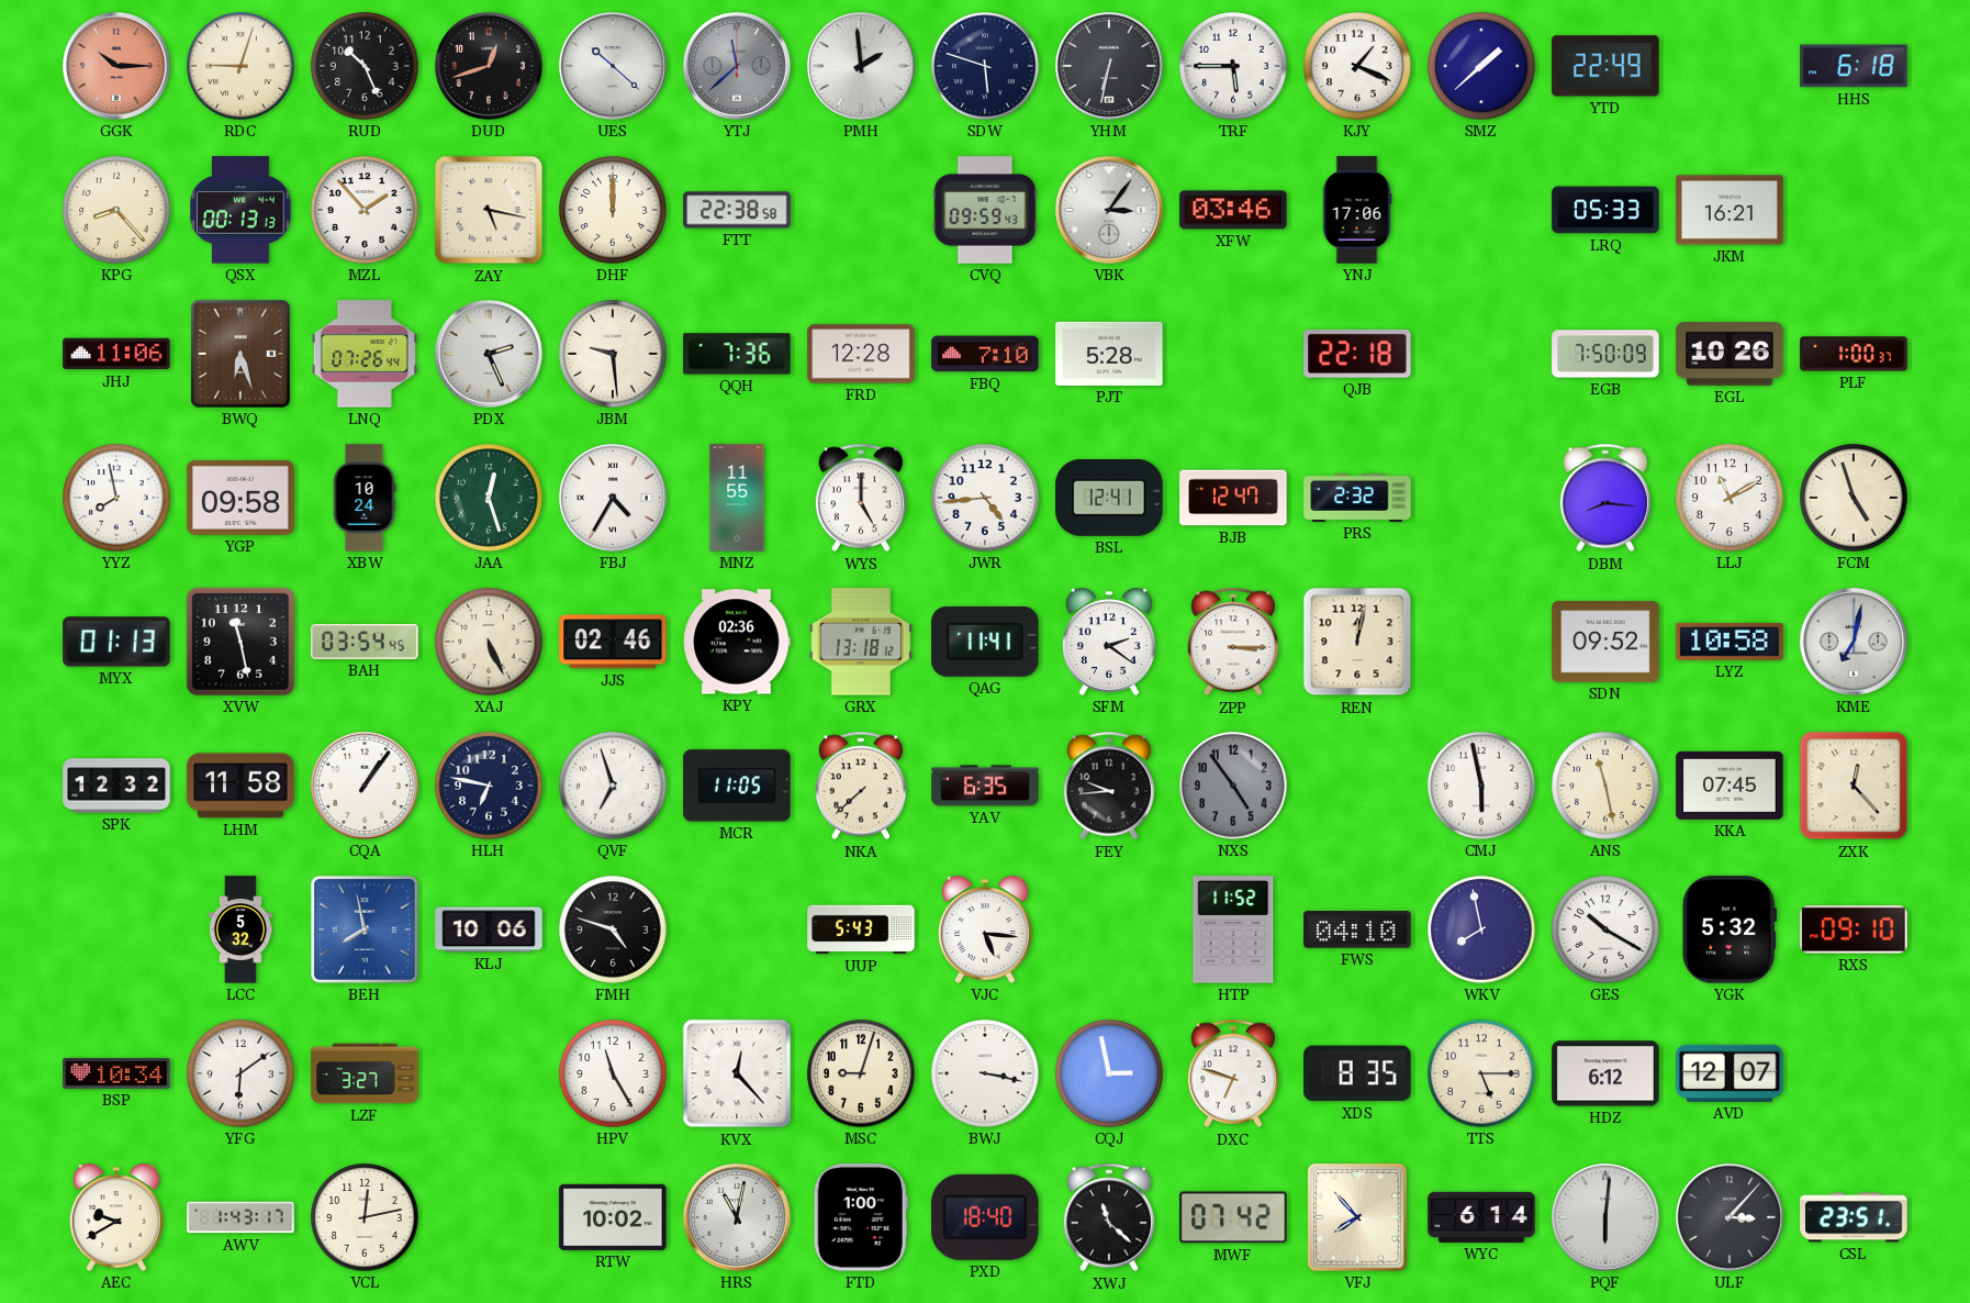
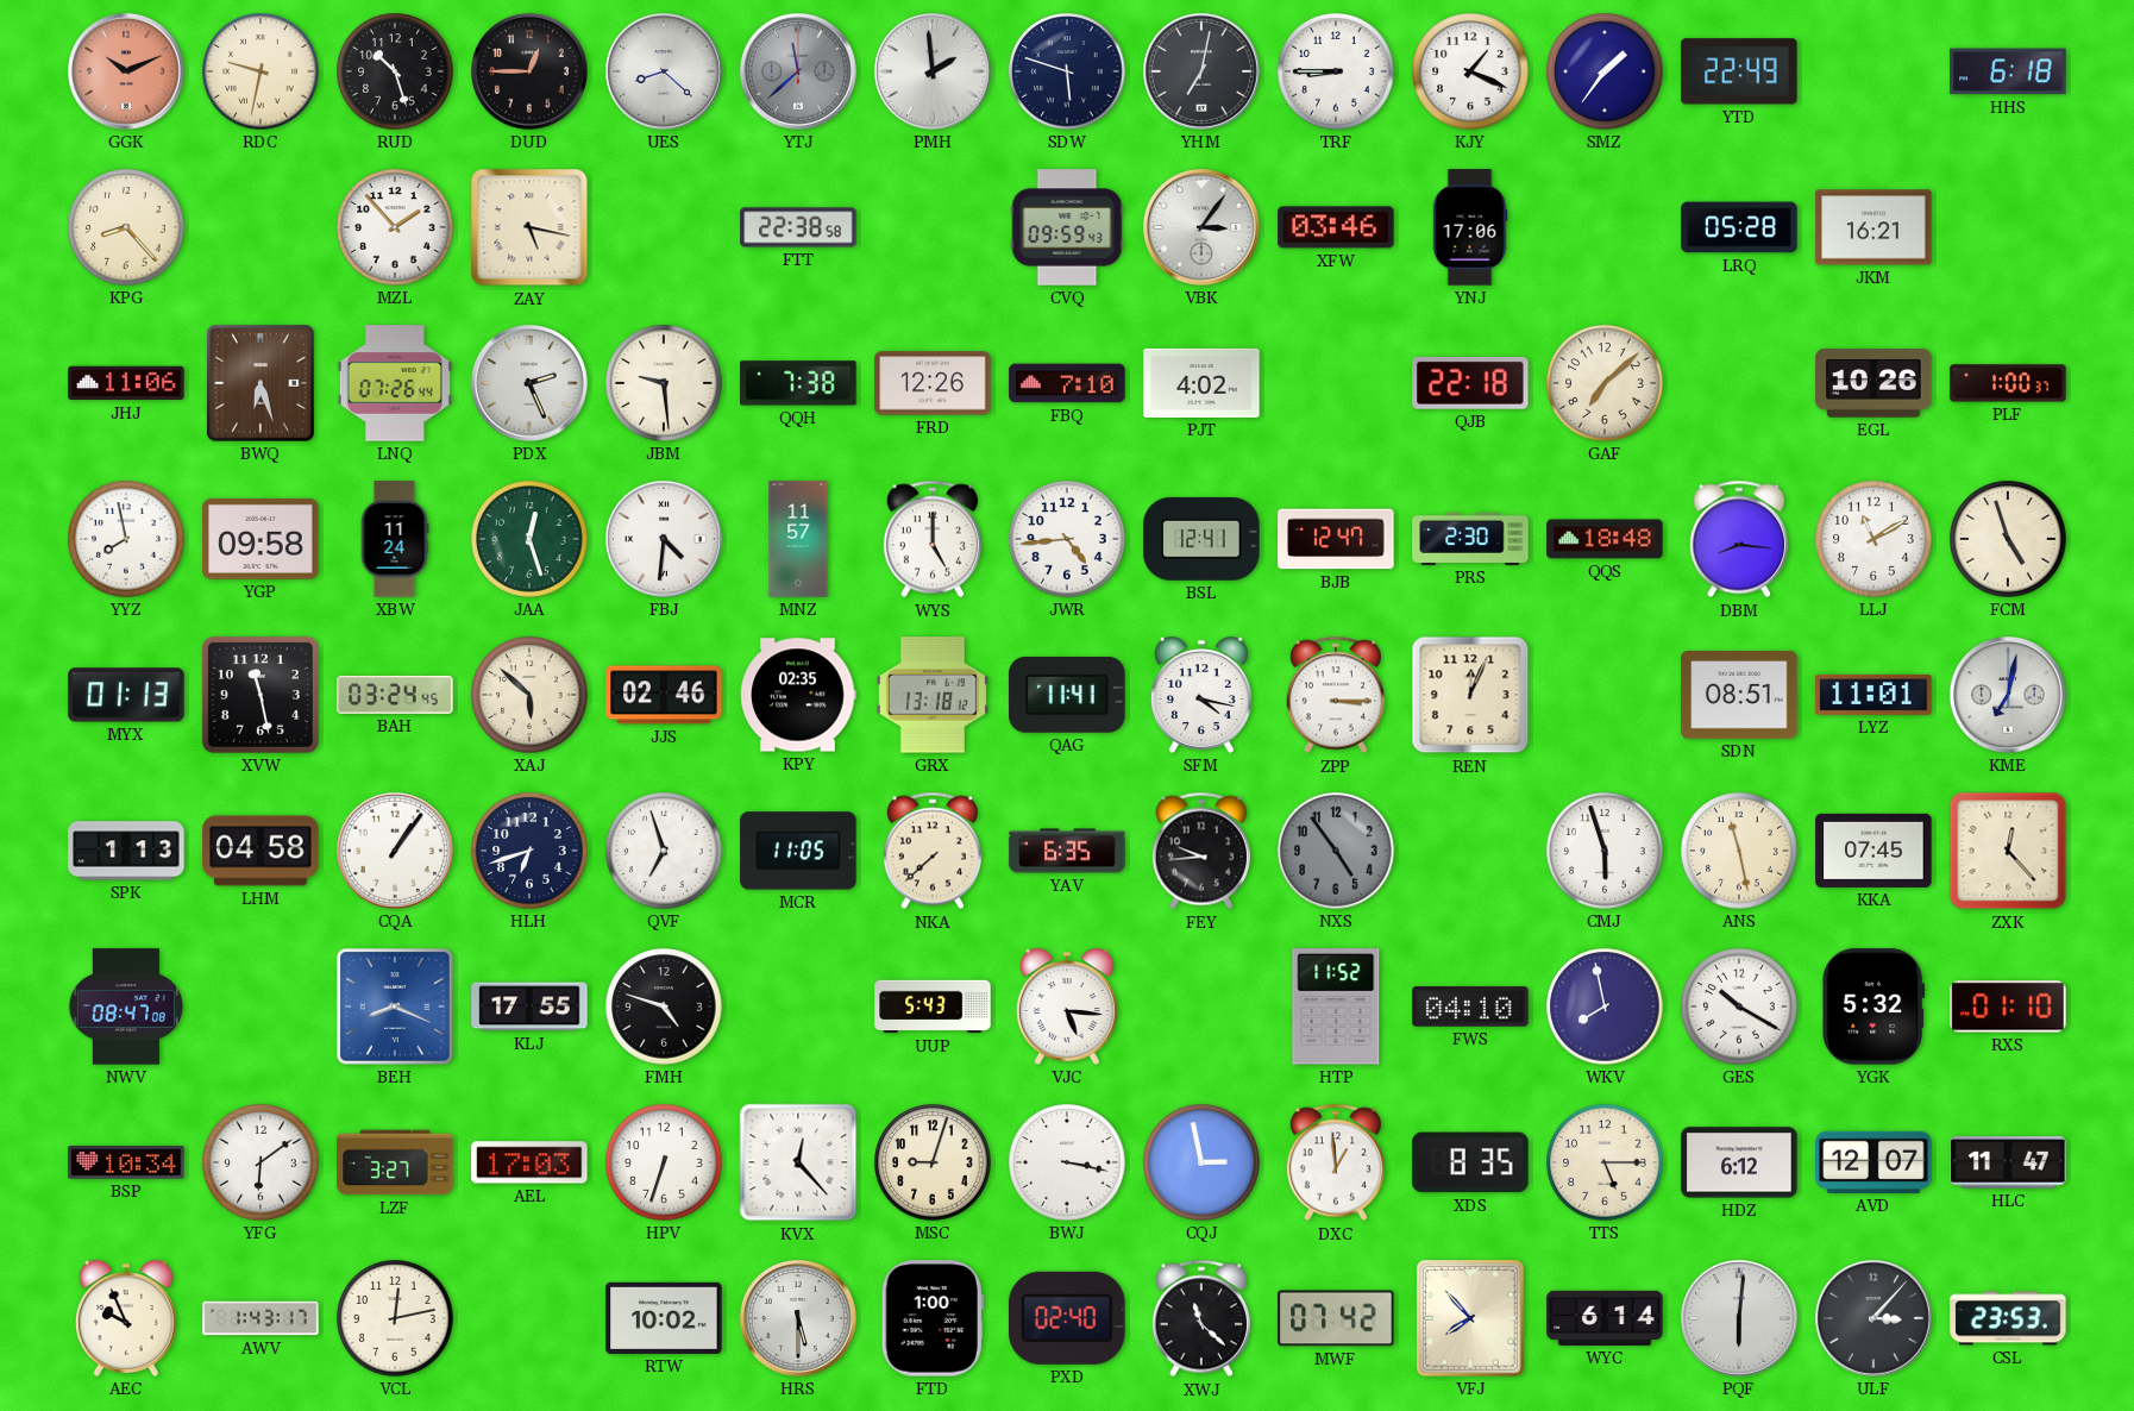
GGK: 10:15 -> 10:11 (127, 73)
RDC: 9:03 -> 9:32 (261, 71)
RUD: 10:26 -> 10:27 (395, 71)
DUD: 12:42 -> 12:45 (531, 73)
UES: 10:22 -> 8:22 (665, 73)
YHM: 6:32 -> 7:02 (1203, 73)
TRF: 5:45 -> 8:45 (1336, 71)
SMZ: 1:38 -> 1:36 (1605, 71)
QSX: 00:13 -> none (240, 210)
DHF: 12:00 -> none (613, 210)
LRQ: 05:33 -> 05:28 (1739, 227)
QQH: 7:36 -> 7:38 (798, 383)
FRD: 12:28 -> 12:26 (933, 383)
PJT: 5:28 -> 4:02 (1201, 383)
GAF: none -> 7:08 (1605, 383)
EGB: 7:50 -> none (1605, 354)
XBW: 10:24 -> 11:24 (395, 539)
FBJ: 4:35 -> 4:31 (665, 540)
MNZ: 11:55 -> 11:57 (798, 539)
PRS: 2:32 -> 2:30 (1470, 539)
QQS: none -> 18:48 (1605, 539)
BAH: 03:54 -> 03:24 (395, 695)
XAJ: 5:26 -> 5:52 (529, 695)
KPY: 02:36 -> 02:35 (798, 695)
SFM: 2:21 -> 4:17 (1201, 695)
REN: 12:02 -> 12:04 (1470, 695)
SDN: 09:52 -> 08:51 (1739, 695)
LYZ: 10:58 -> 11:01 (1873, 695)
SPK: 12:32 -> 1:13 (126, 851)
LHM: 11:58 -> 04:58 (261, 851)
HLH: 6:47 -> 6:42 (529, 851)
CMJ: 5:58 -> 5:57 (1605, 851)
NWV: none -> 08:47 (126, 1006)
LCC: 5:32 -> none (240, 929)
BEH: 7:58 -> 8:19 (395, 1006)
KLJ: 10:06 -> 17:55 (529, 1006)
RXS: 09:10 -> 01:10 (2008, 1006)
AEL: none -> 17:03 (529, 1162)
HPV: 11:25 -> 6:33 (664, 1162)
DXC: 6:48 -> 12:59 (1336, 1162)
HLC: none -> 11:47 (2008, 1164)
AEC: 9:40 -> 9:56 (126, 1318)
HRS: 11:02 -> 5:30 (799, 1319)
PXD: 18:40 -> 02:40 (1067, 1318)
CSL: 23:51 -> 23:53 (2008, 1318)
